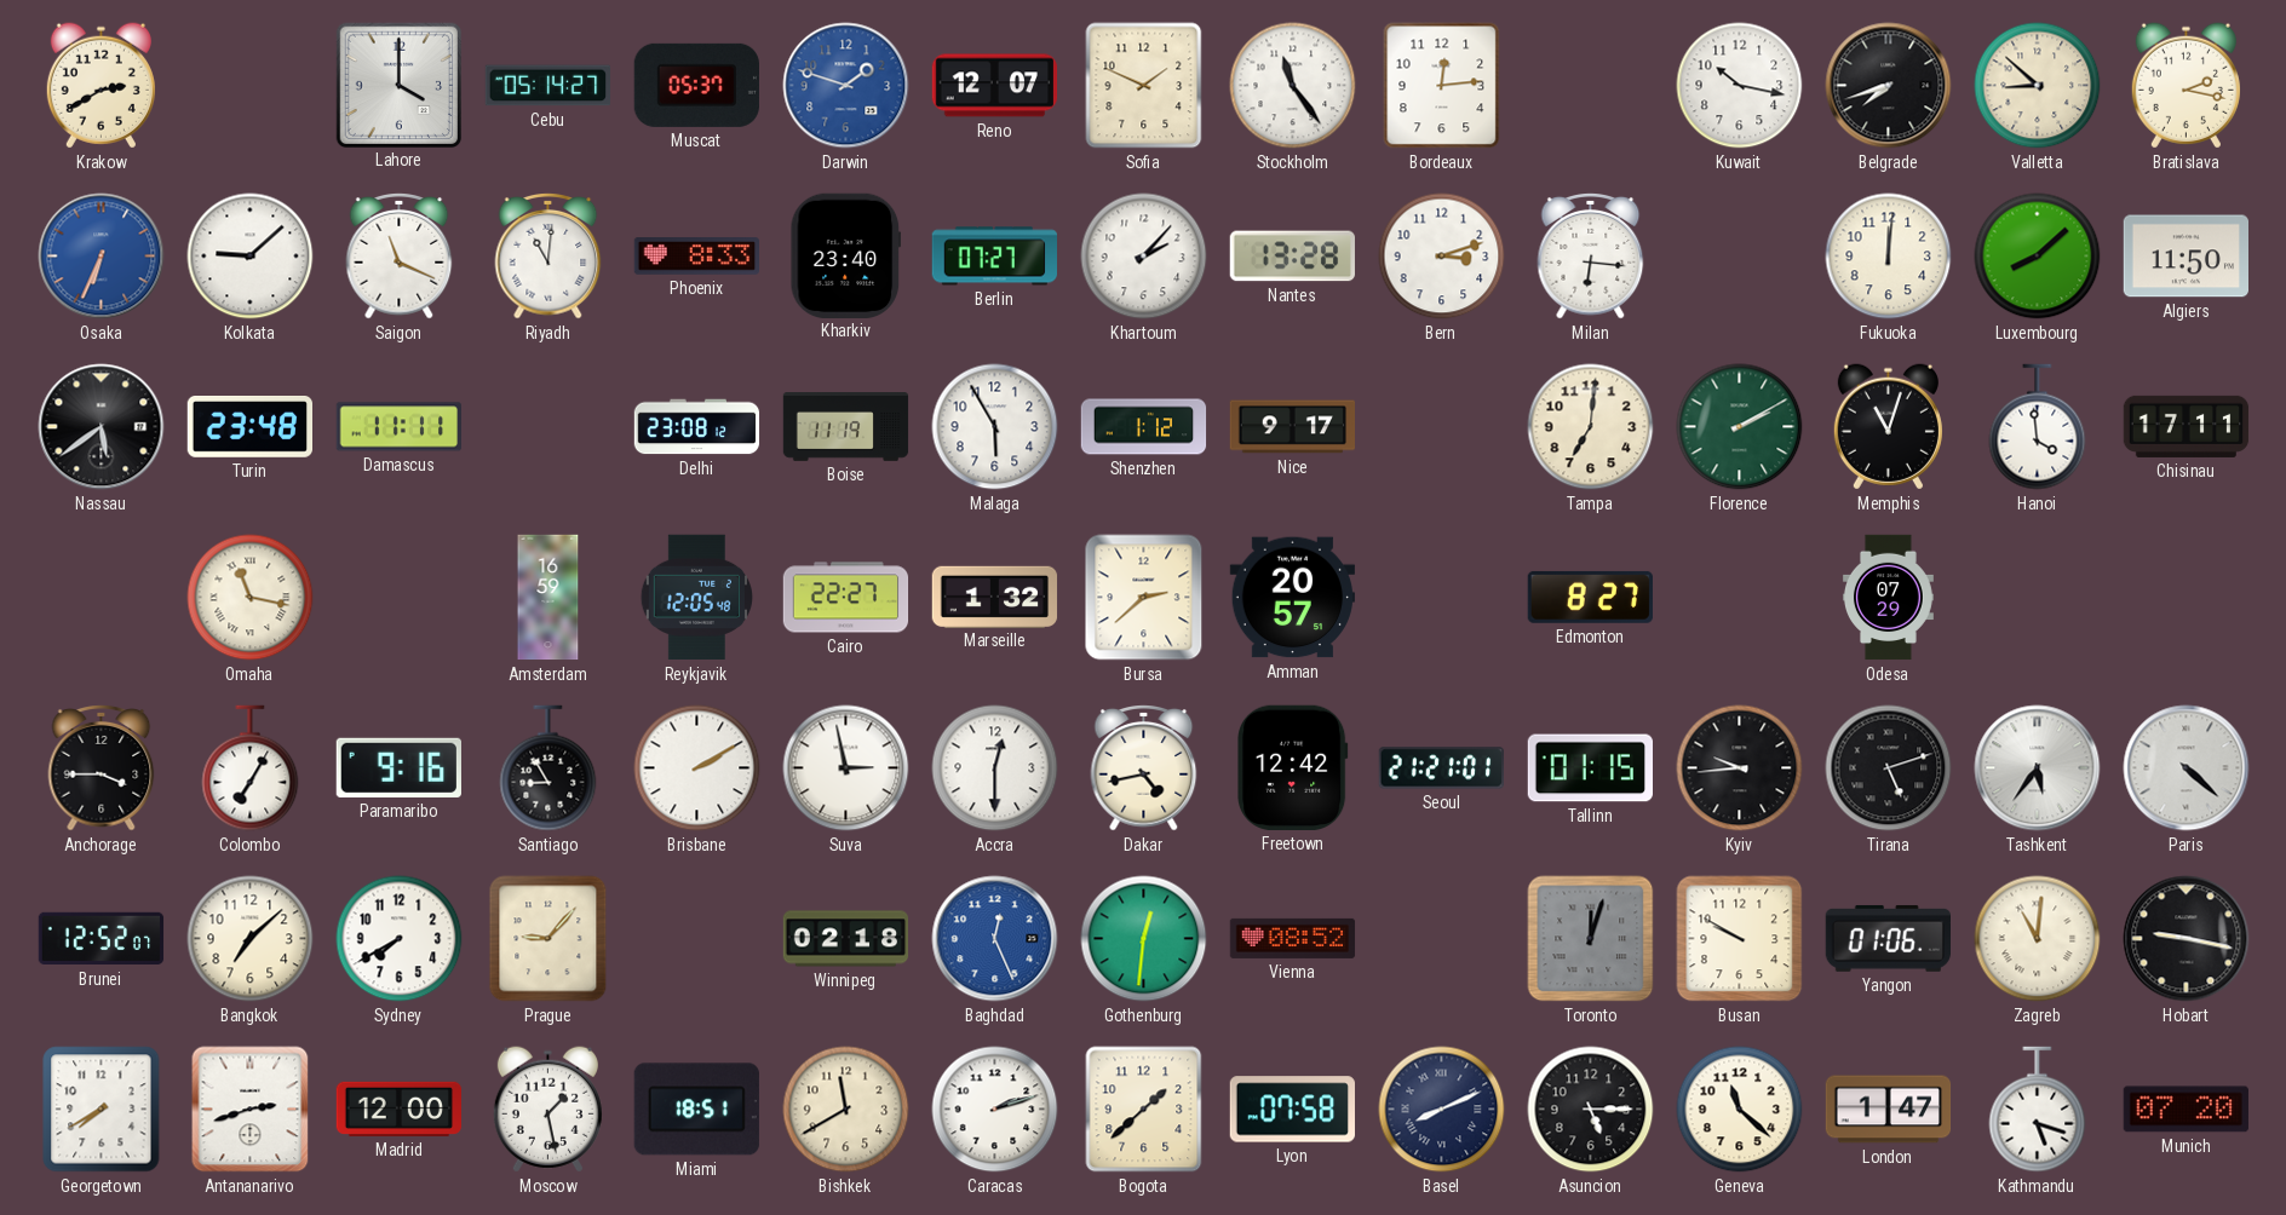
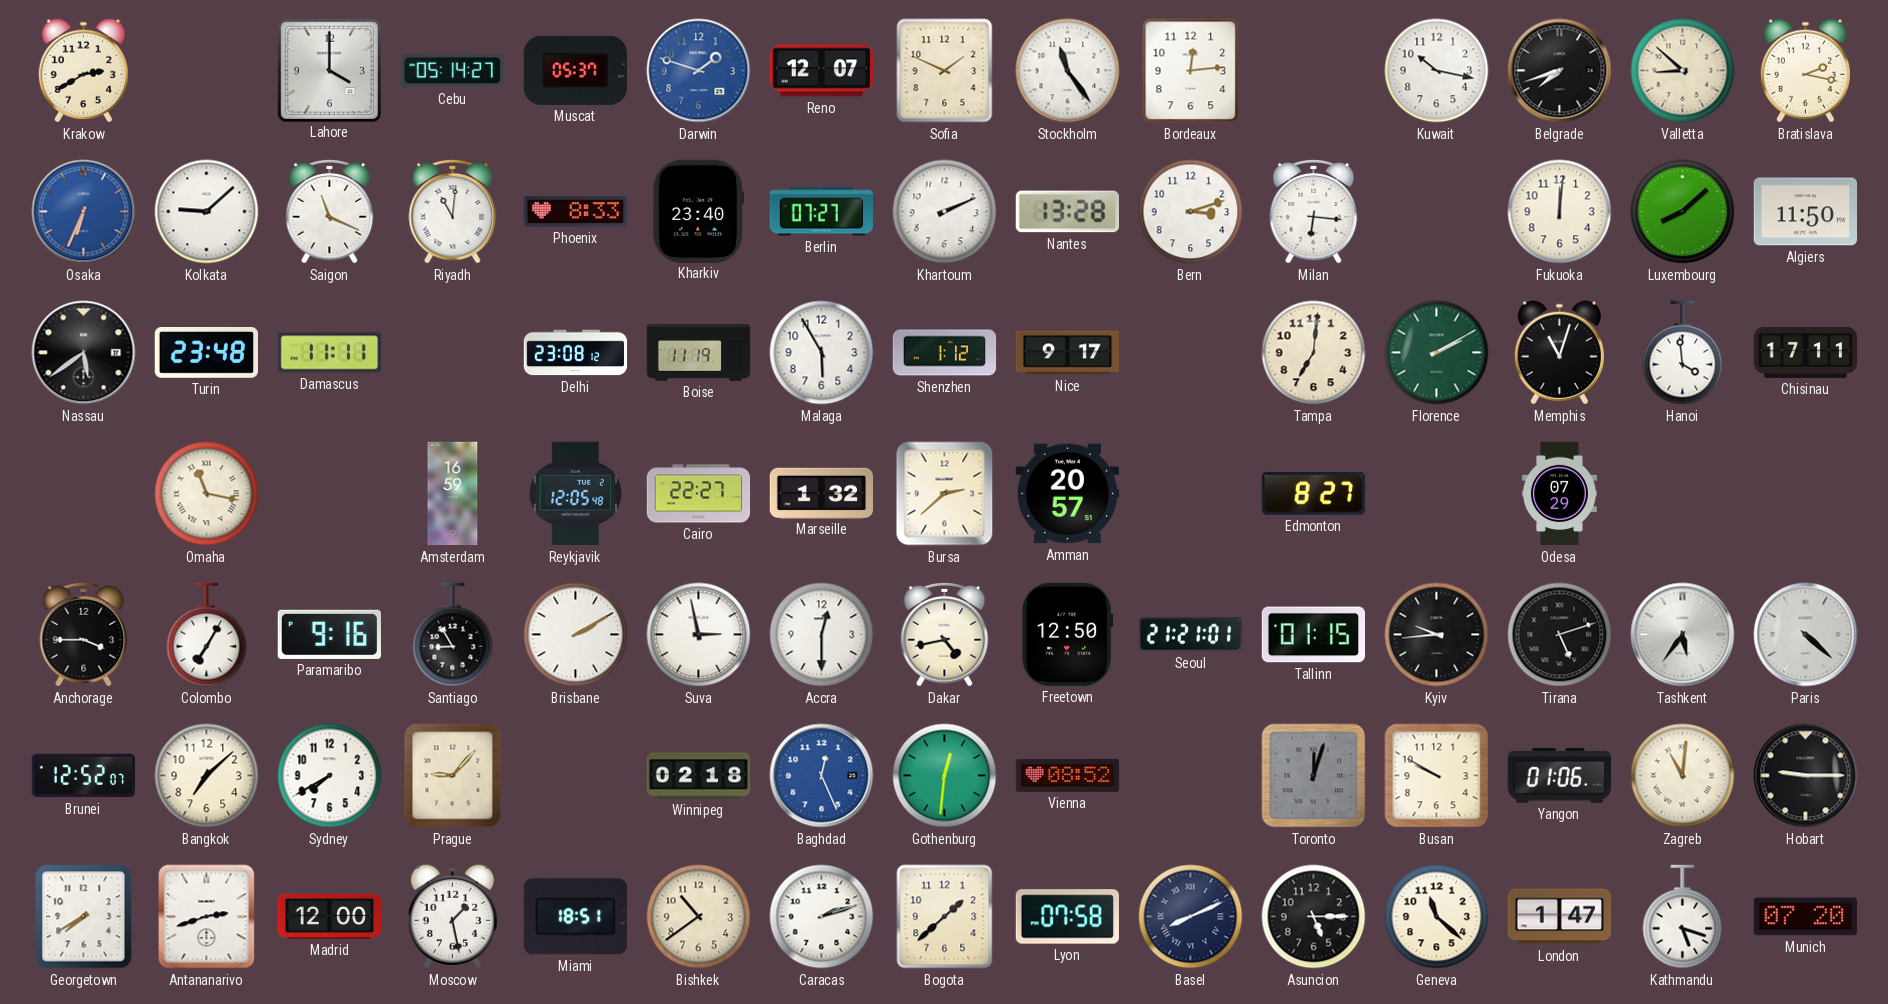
Khartoum: 2:07 -> 2:11 (945, 212)
Freetown: 12:42 -> 12:50 (1068, 634)
Hobart: 9:17 -> 9:15 (1806, 776)
Bishkek: 11:40 -> 10:39 (699, 917)
